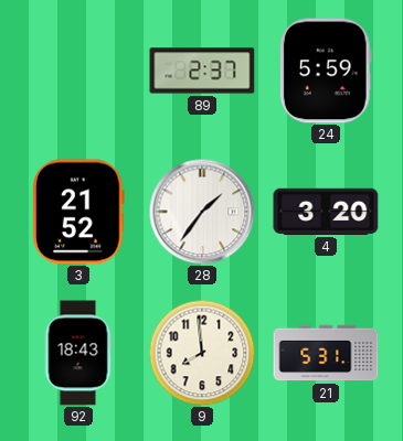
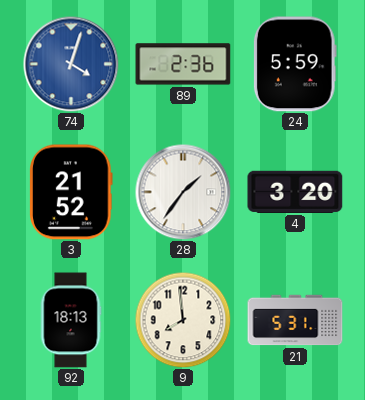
74: none -> 4:03 (71, 64)
89: 2:37 -> 2:36 (183, 64)
92: 18:43 -> 18:13 (71, 320)
